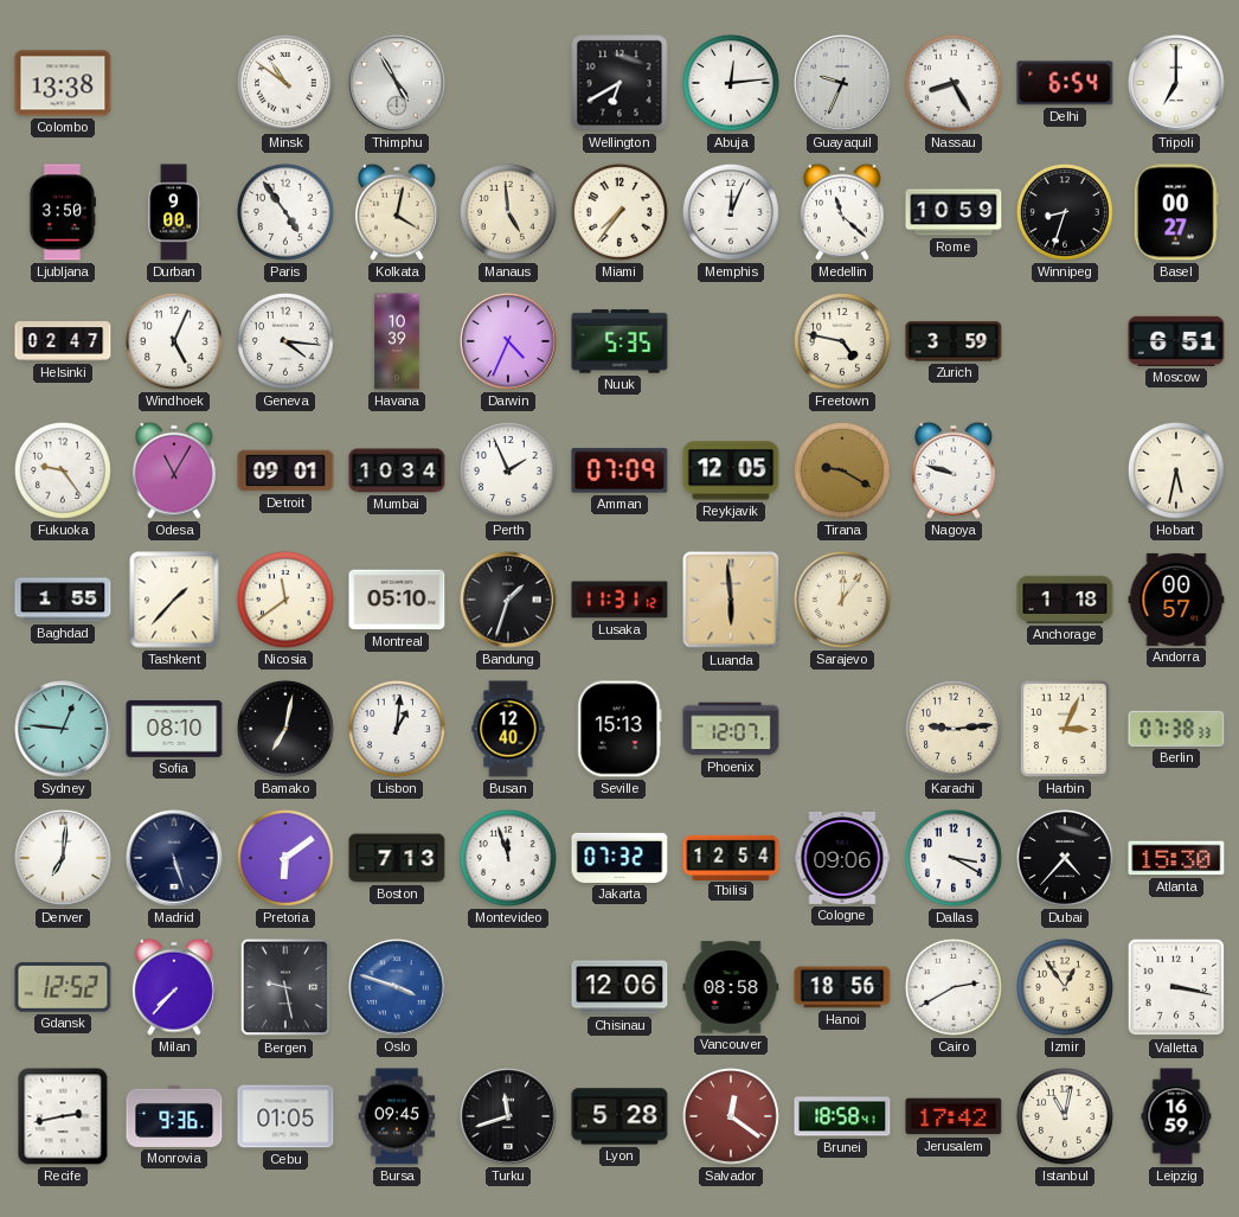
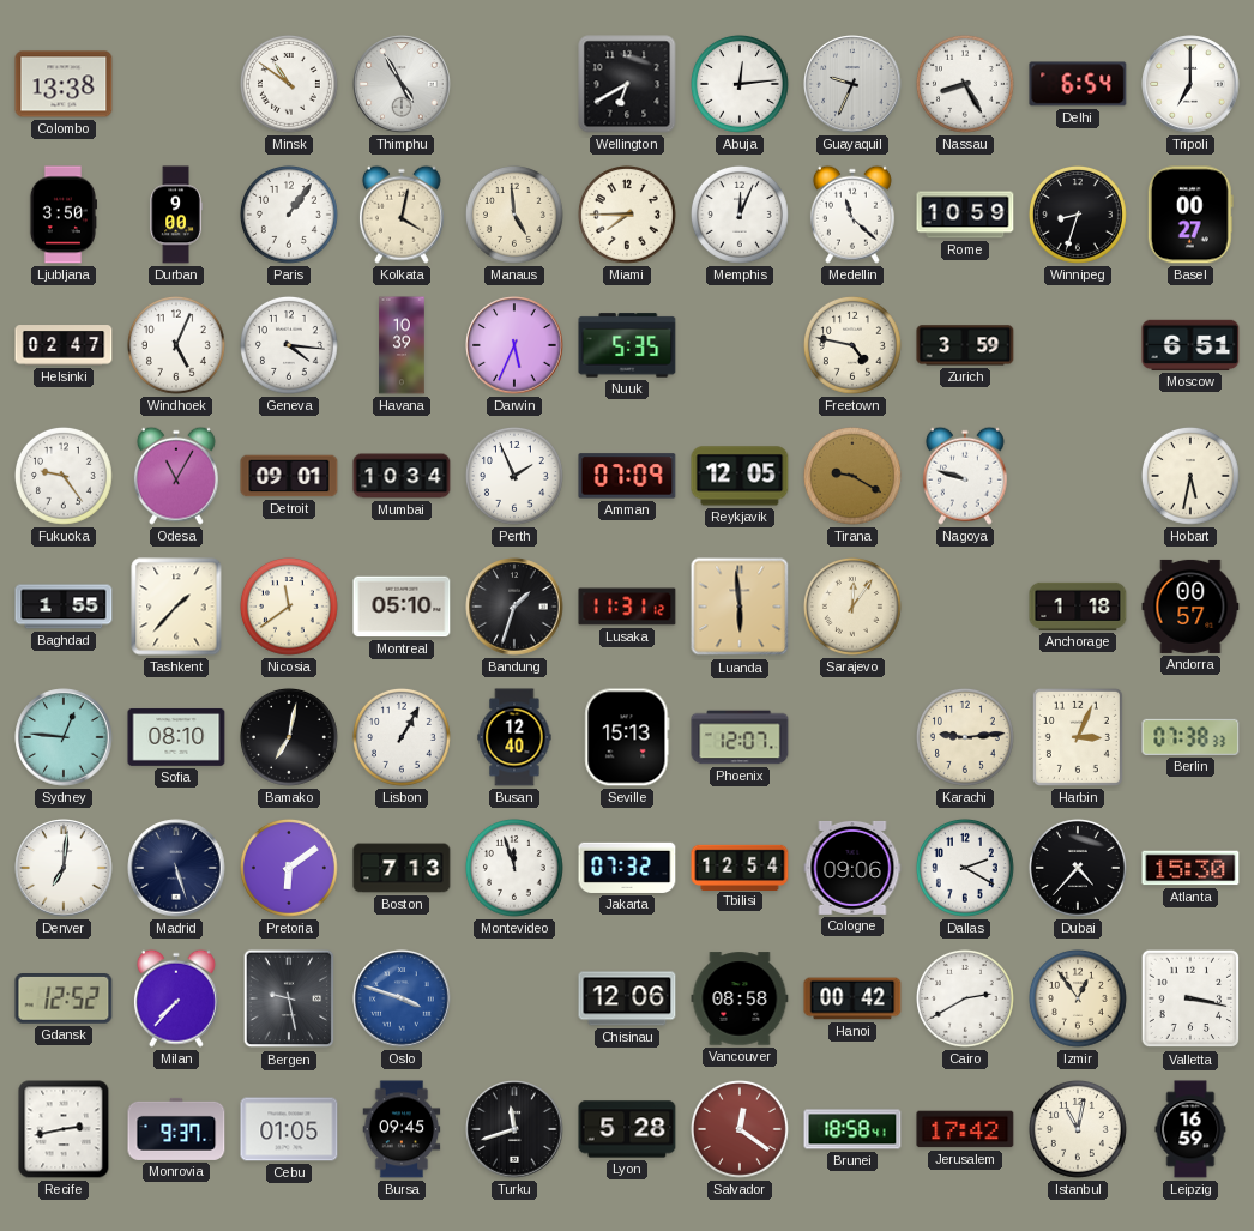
Paris: 4:54 -> 1:06 (289, 215)
Miami: 7:36 -> 7:45 (627, 215)
Darwin: 4:34 -> 5:34 (514, 345)
Lisbon: 1:01 -> 1:05 (402, 737)
Dallas: 3:20 -> 2:20 (965, 868)
Hanoi: 18:56 -> 00:42 (852, 998)
Monrovia: 9:36 -> 9:37 (176, 1129)
